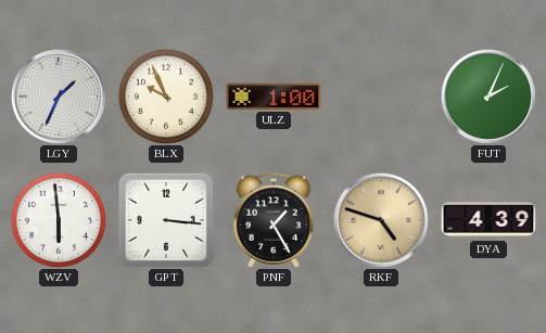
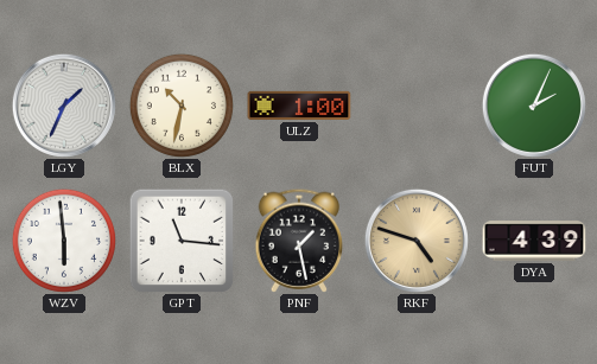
BLX: 9:56 -> 10:32 (182, 106)
GPT: 3:16 -> 11:16 (182, 241)
PNF: 1:25 -> 1:28 (299, 241)
